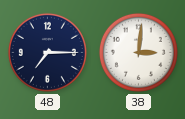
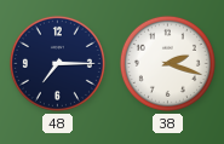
38: 3:01 -> 2:18 (167, 63)
